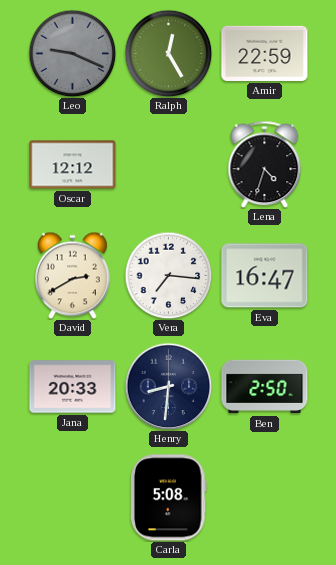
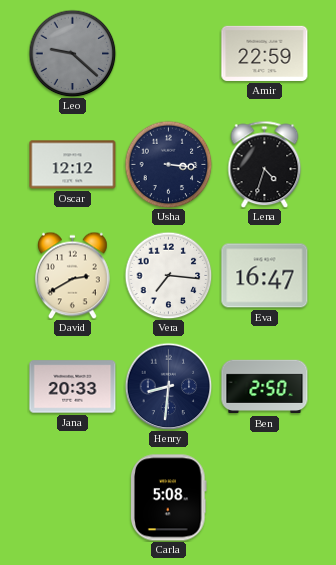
Leo: 9:19 -> 9:22 (72, 53)
Ralph: 12:25 -> none (168, 53)
Usha: none -> 3:16 (168, 164)
